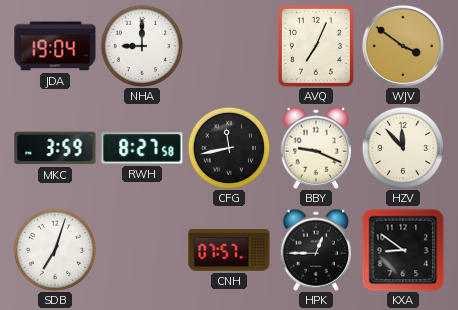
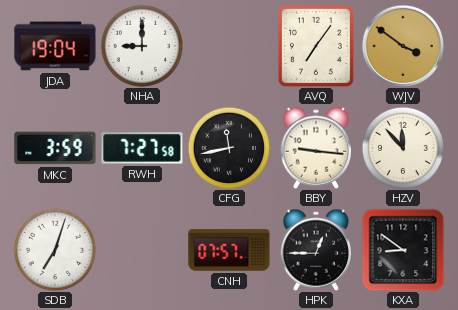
AVQ: 7:04 -> 7:06 (316, 46)
RWH: 8:27 -> 7:27 (142, 148)
BBY: 9:19 -> 9:16 (315, 148)
